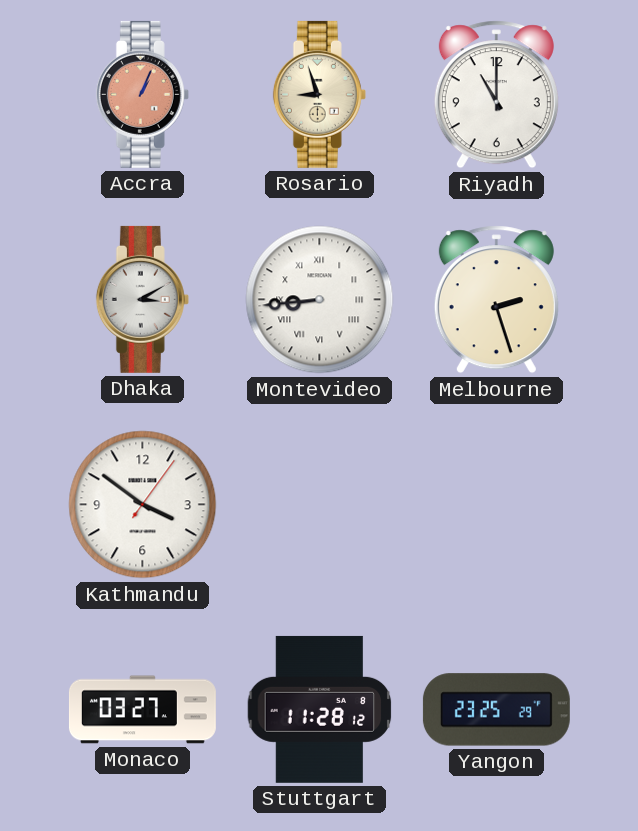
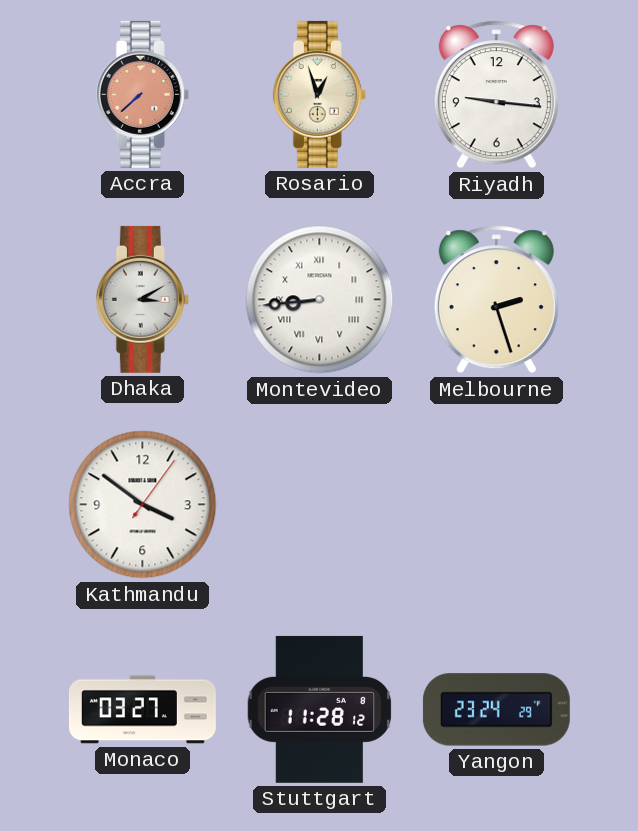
Accra: 1:04 -> 7:38 (142, 94)
Rosario: 8:57 -> 12:57 (319, 94)
Riyadh: 11:00 -> 9:16 (496, 95)
Yangon: 23:25 -> 23:24 (496, 710)
